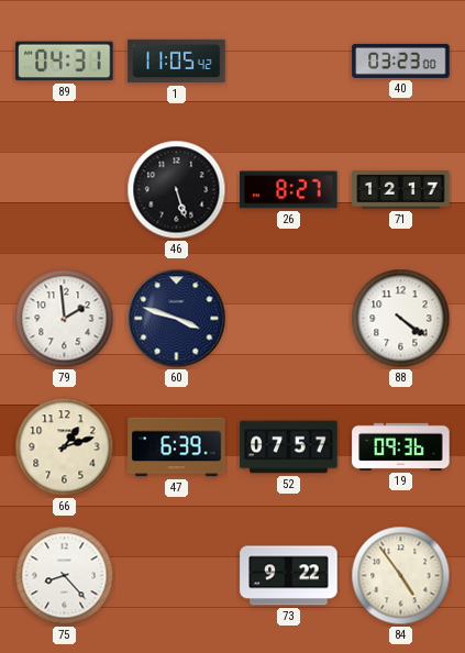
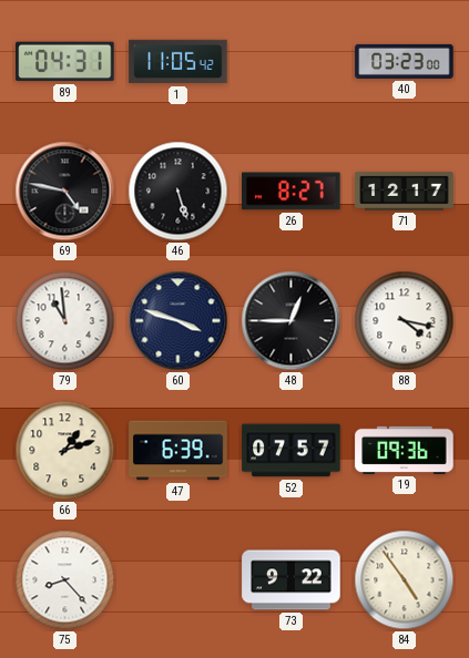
69: none -> 4:47 (65, 192)
79: 1:59 -> 10:59 (65, 321)
48: none -> 12:45 (292, 321)
88: 4:21 -> 4:17 (405, 321)
